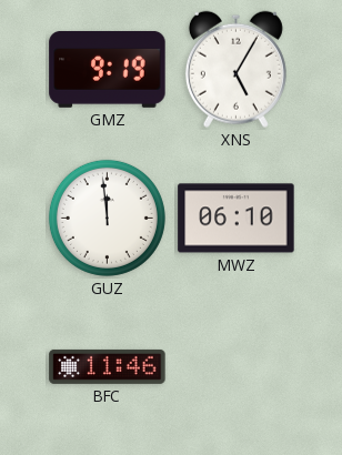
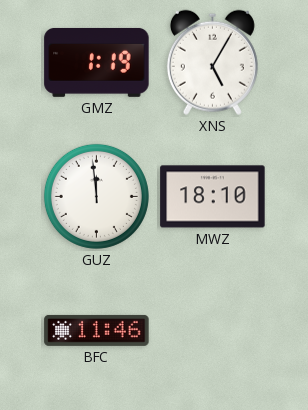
GMZ: 9:19 -> 1:19 (97, 62)
MWZ: 06:10 -> 18:10 (213, 197)
